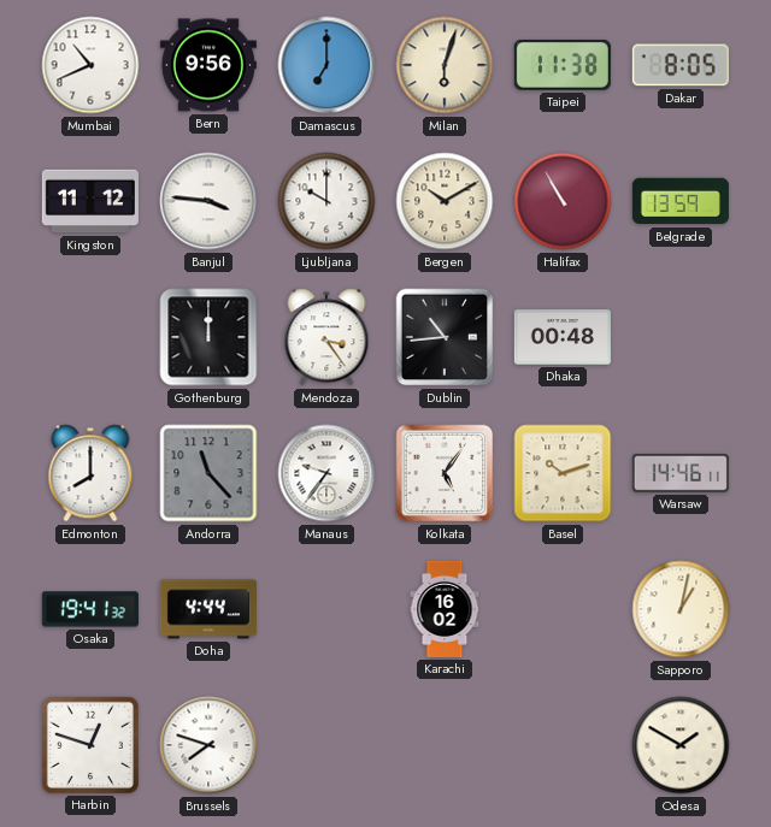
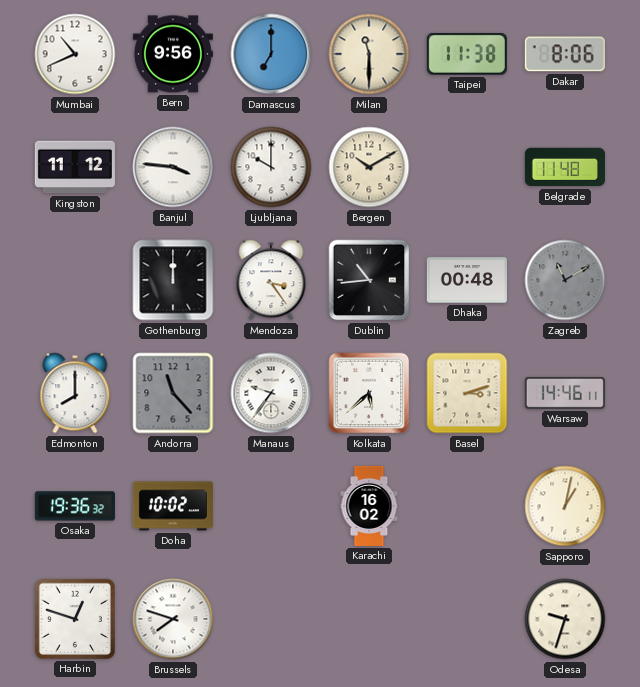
Milan: 6:03 -> 11:30 (369, 54)
Dakar: 8:05 -> 8:06 (565, 54)
Halifax: 10:55 -> none (563, 201)
Belgrade: 13:59 -> 11:48 (565, 167)
Zagreb: none -> 11:10 (565, 280)
Kolkata: 5:06 -> 5:38 (369, 393)
Basel: 10:12 -> 3:12 (467, 393)
Osaka: 19:41 -> 19:36 (75, 506)
Doha: 4:44 -> 10:02 (173, 506)
Odesa: 1:50 -> 9:33 (565, 619)
